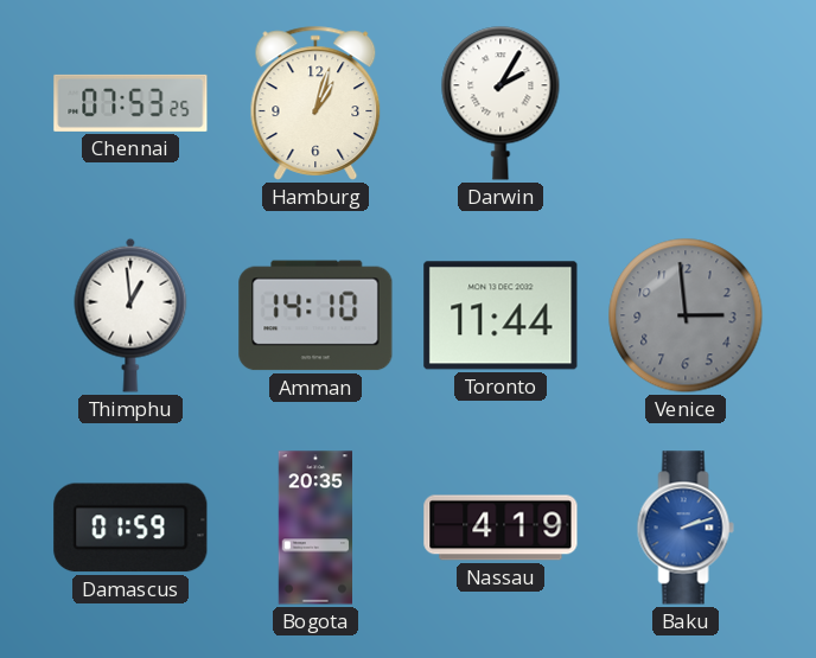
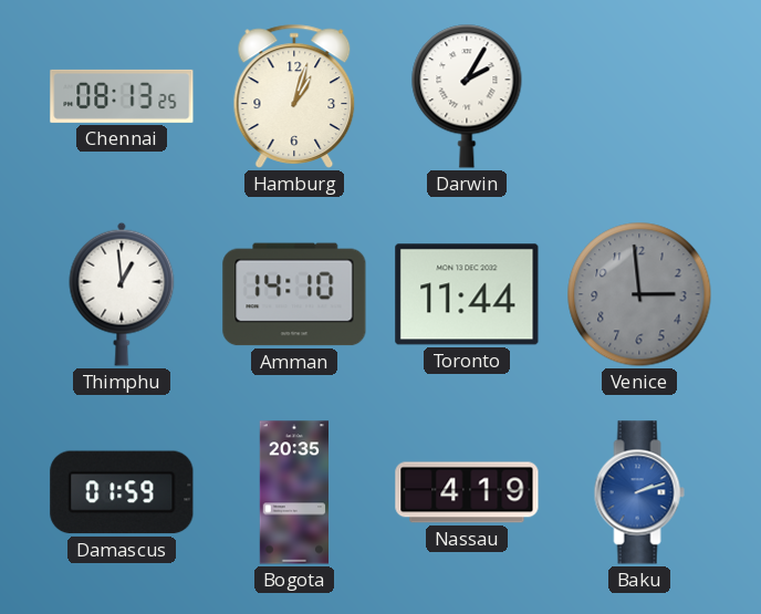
Chennai: 07:53 -> 08:13 (122, 96)
